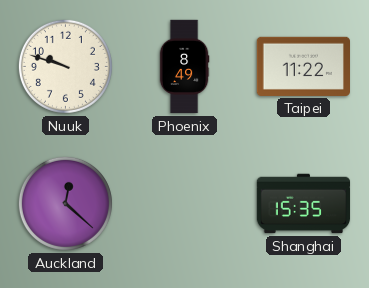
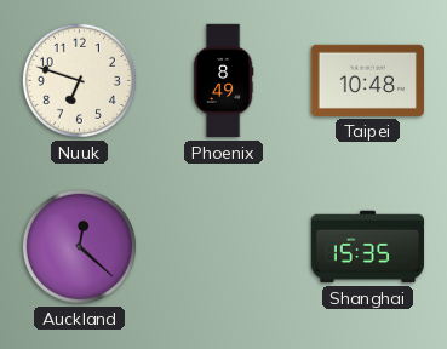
Nuuk: 9:48 -> 6:48 (79, 80)
Taipei: 11:22 -> 10:48 (367, 80)
